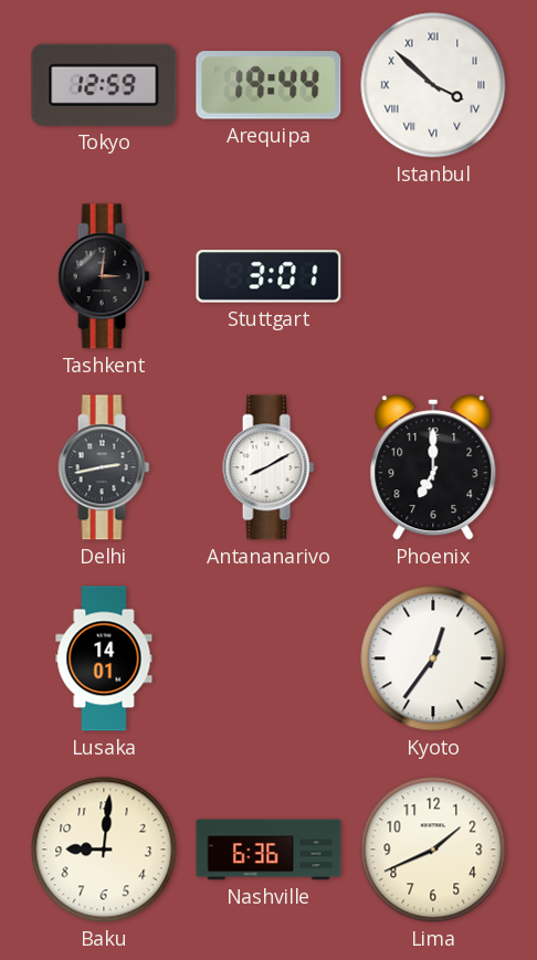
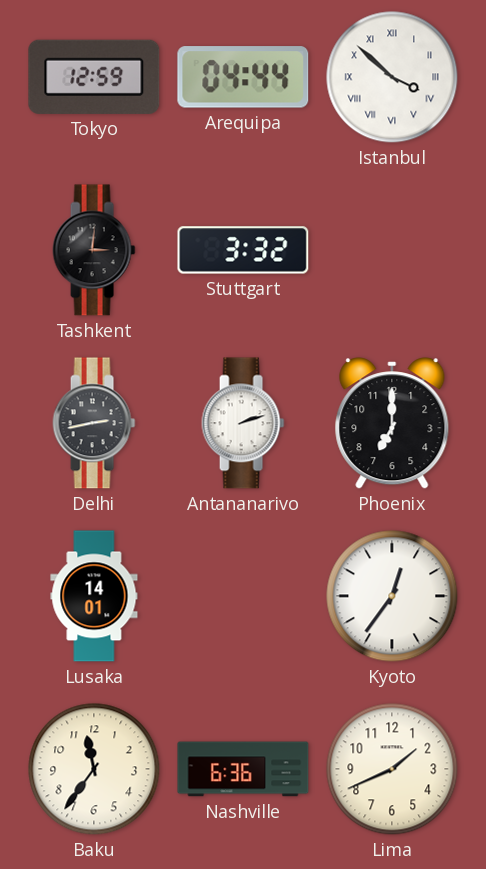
Arequipa: 19:44 -> 04:44 (243, 77)
Stuttgart: 3:01 -> 3:32 (243, 250)
Antananarivo: 8:10 -> 2:12 (243, 423)
Baku: 9:01 -> 11:36 (94, 769)
